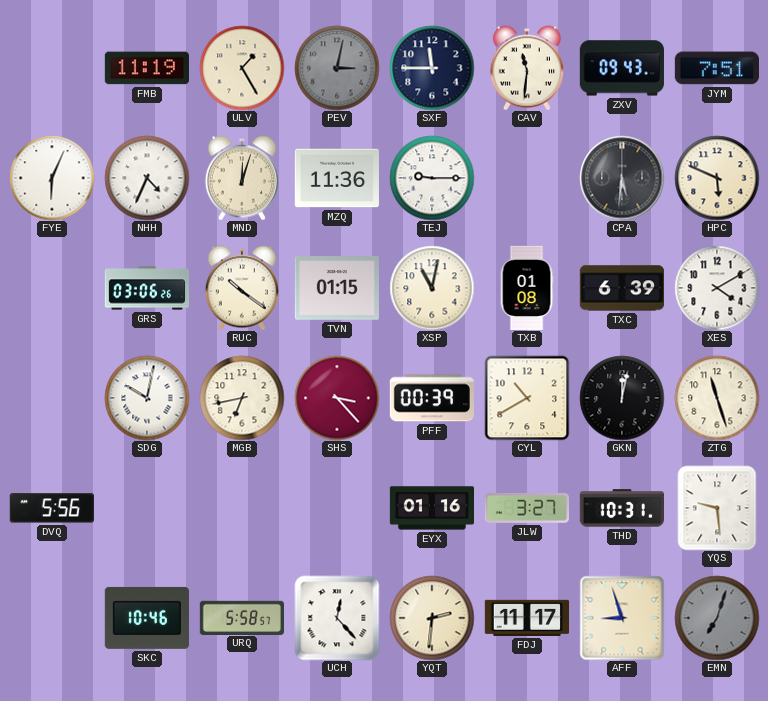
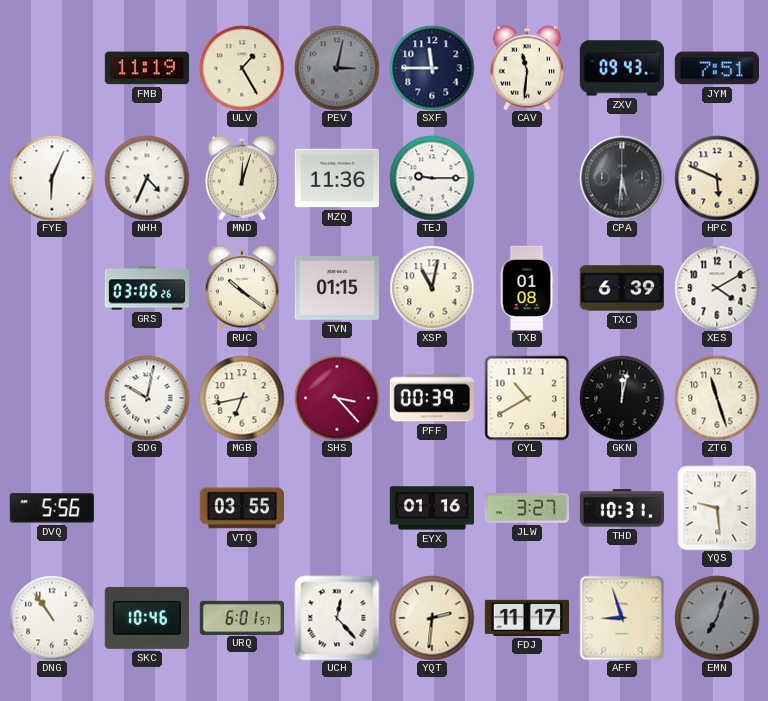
VTQ: none -> 03:55 (241, 508)
DNG: none -> 10:54 (52, 618)
URQ: 5:58 -> 6:01 (241, 617)
